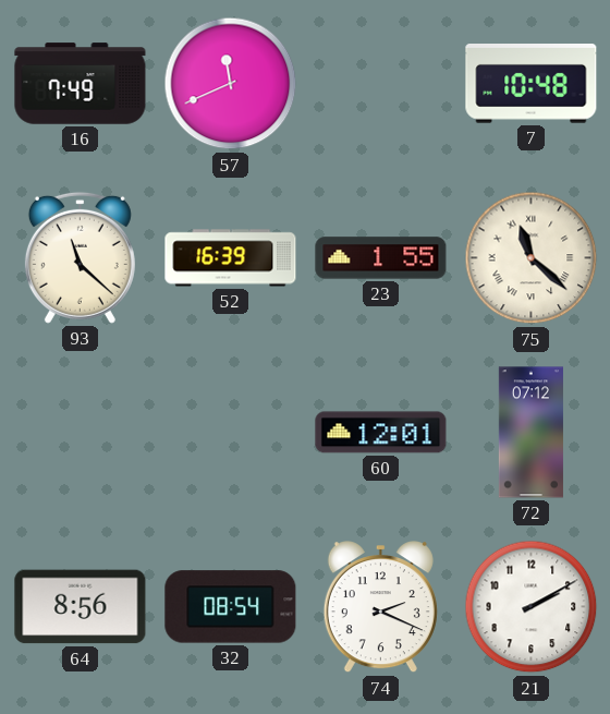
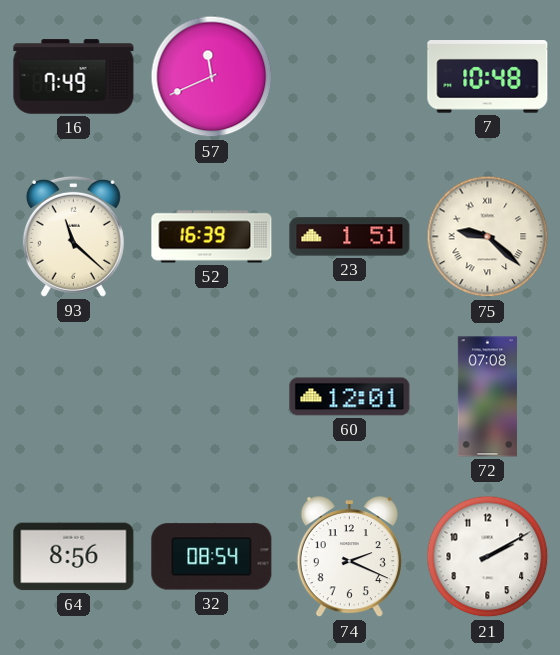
23: 1:55 -> 1:51 (350, 237)
75: 11:22 -> 9:22 (488, 237)
72: 07:12 -> 07:08 (487, 397)
